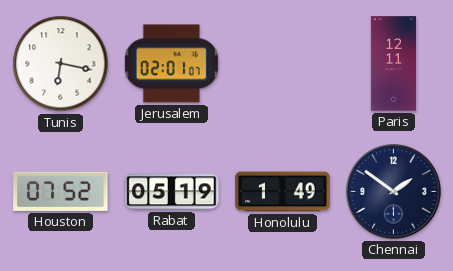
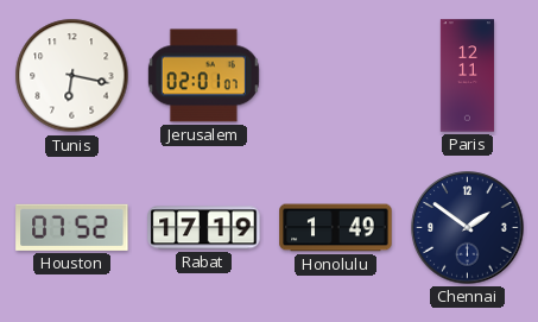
Rabat: 05:19 -> 17:19 (204, 228)
